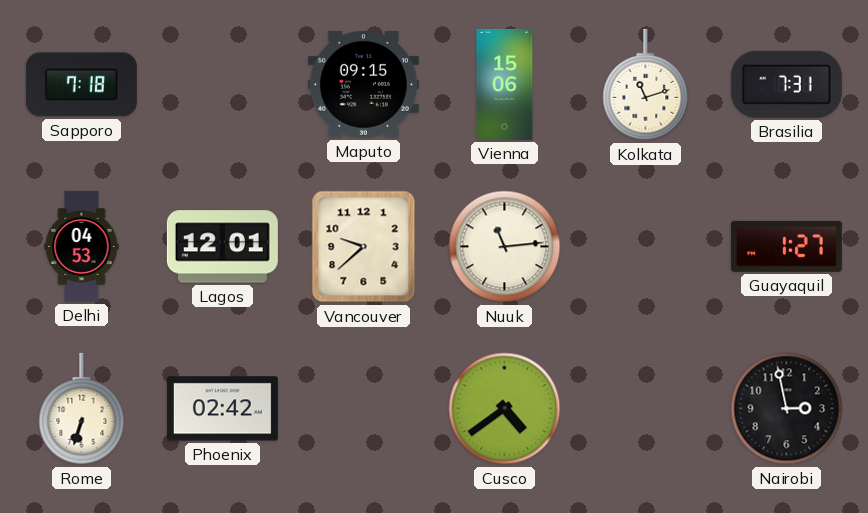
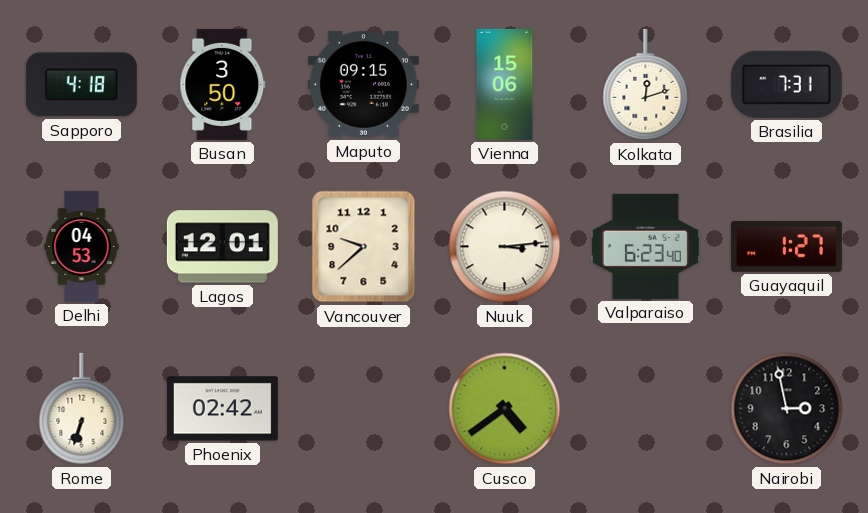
Sapporo: 7:18 -> 4:18 (81, 85)
Busan: none -> 3:50 (223, 84)
Kolkata: 11:12 -> 12:12 (646, 85)
Nuuk: 11:14 -> 3:14 (505, 247)
Valparaiso: none -> 6:23 (645, 246)
